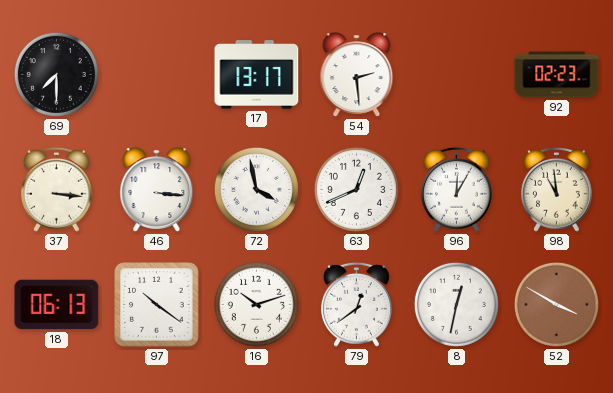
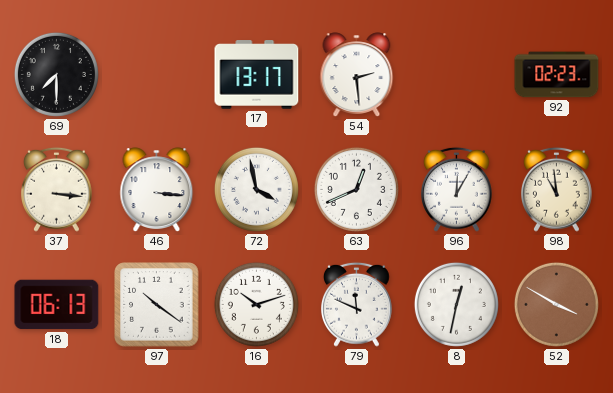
79: 12:39 -> 11:49 (357, 304)
